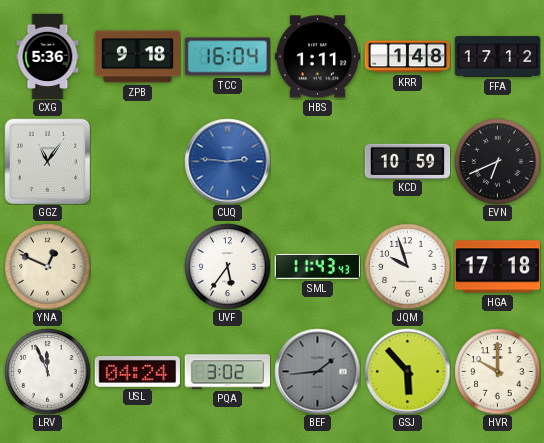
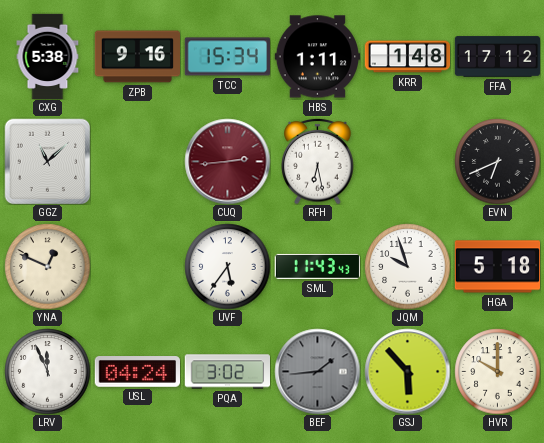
CXG: 5:36 -> 5:38 (48, 56)
ZPB: 9:18 -> 9:16 (137, 57)
TCC: 16:04 -> 15:34 (227, 57)
GGZ: 11:06 -> 11:08 (47, 161)
CUQ: 2:46 -> 2:44 (227, 161)
CUQ dial: blue -> burgundy (227, 161)
RFH: none -> 6:28 (318, 161)
KCD: 10:59 -> none (407, 161)
HGA: 17:18 -> 5:18 (497, 267)
